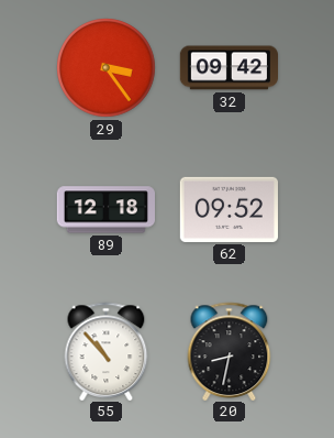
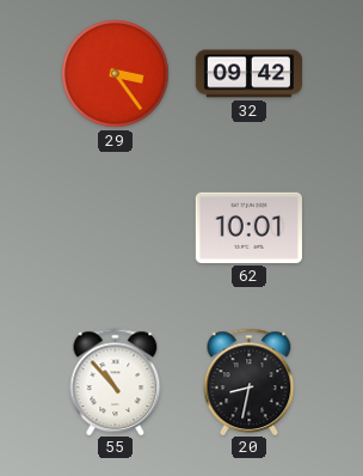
89: 12:18 -> none (105, 210)
62: 09:52 -> 10:01 (248, 227)
